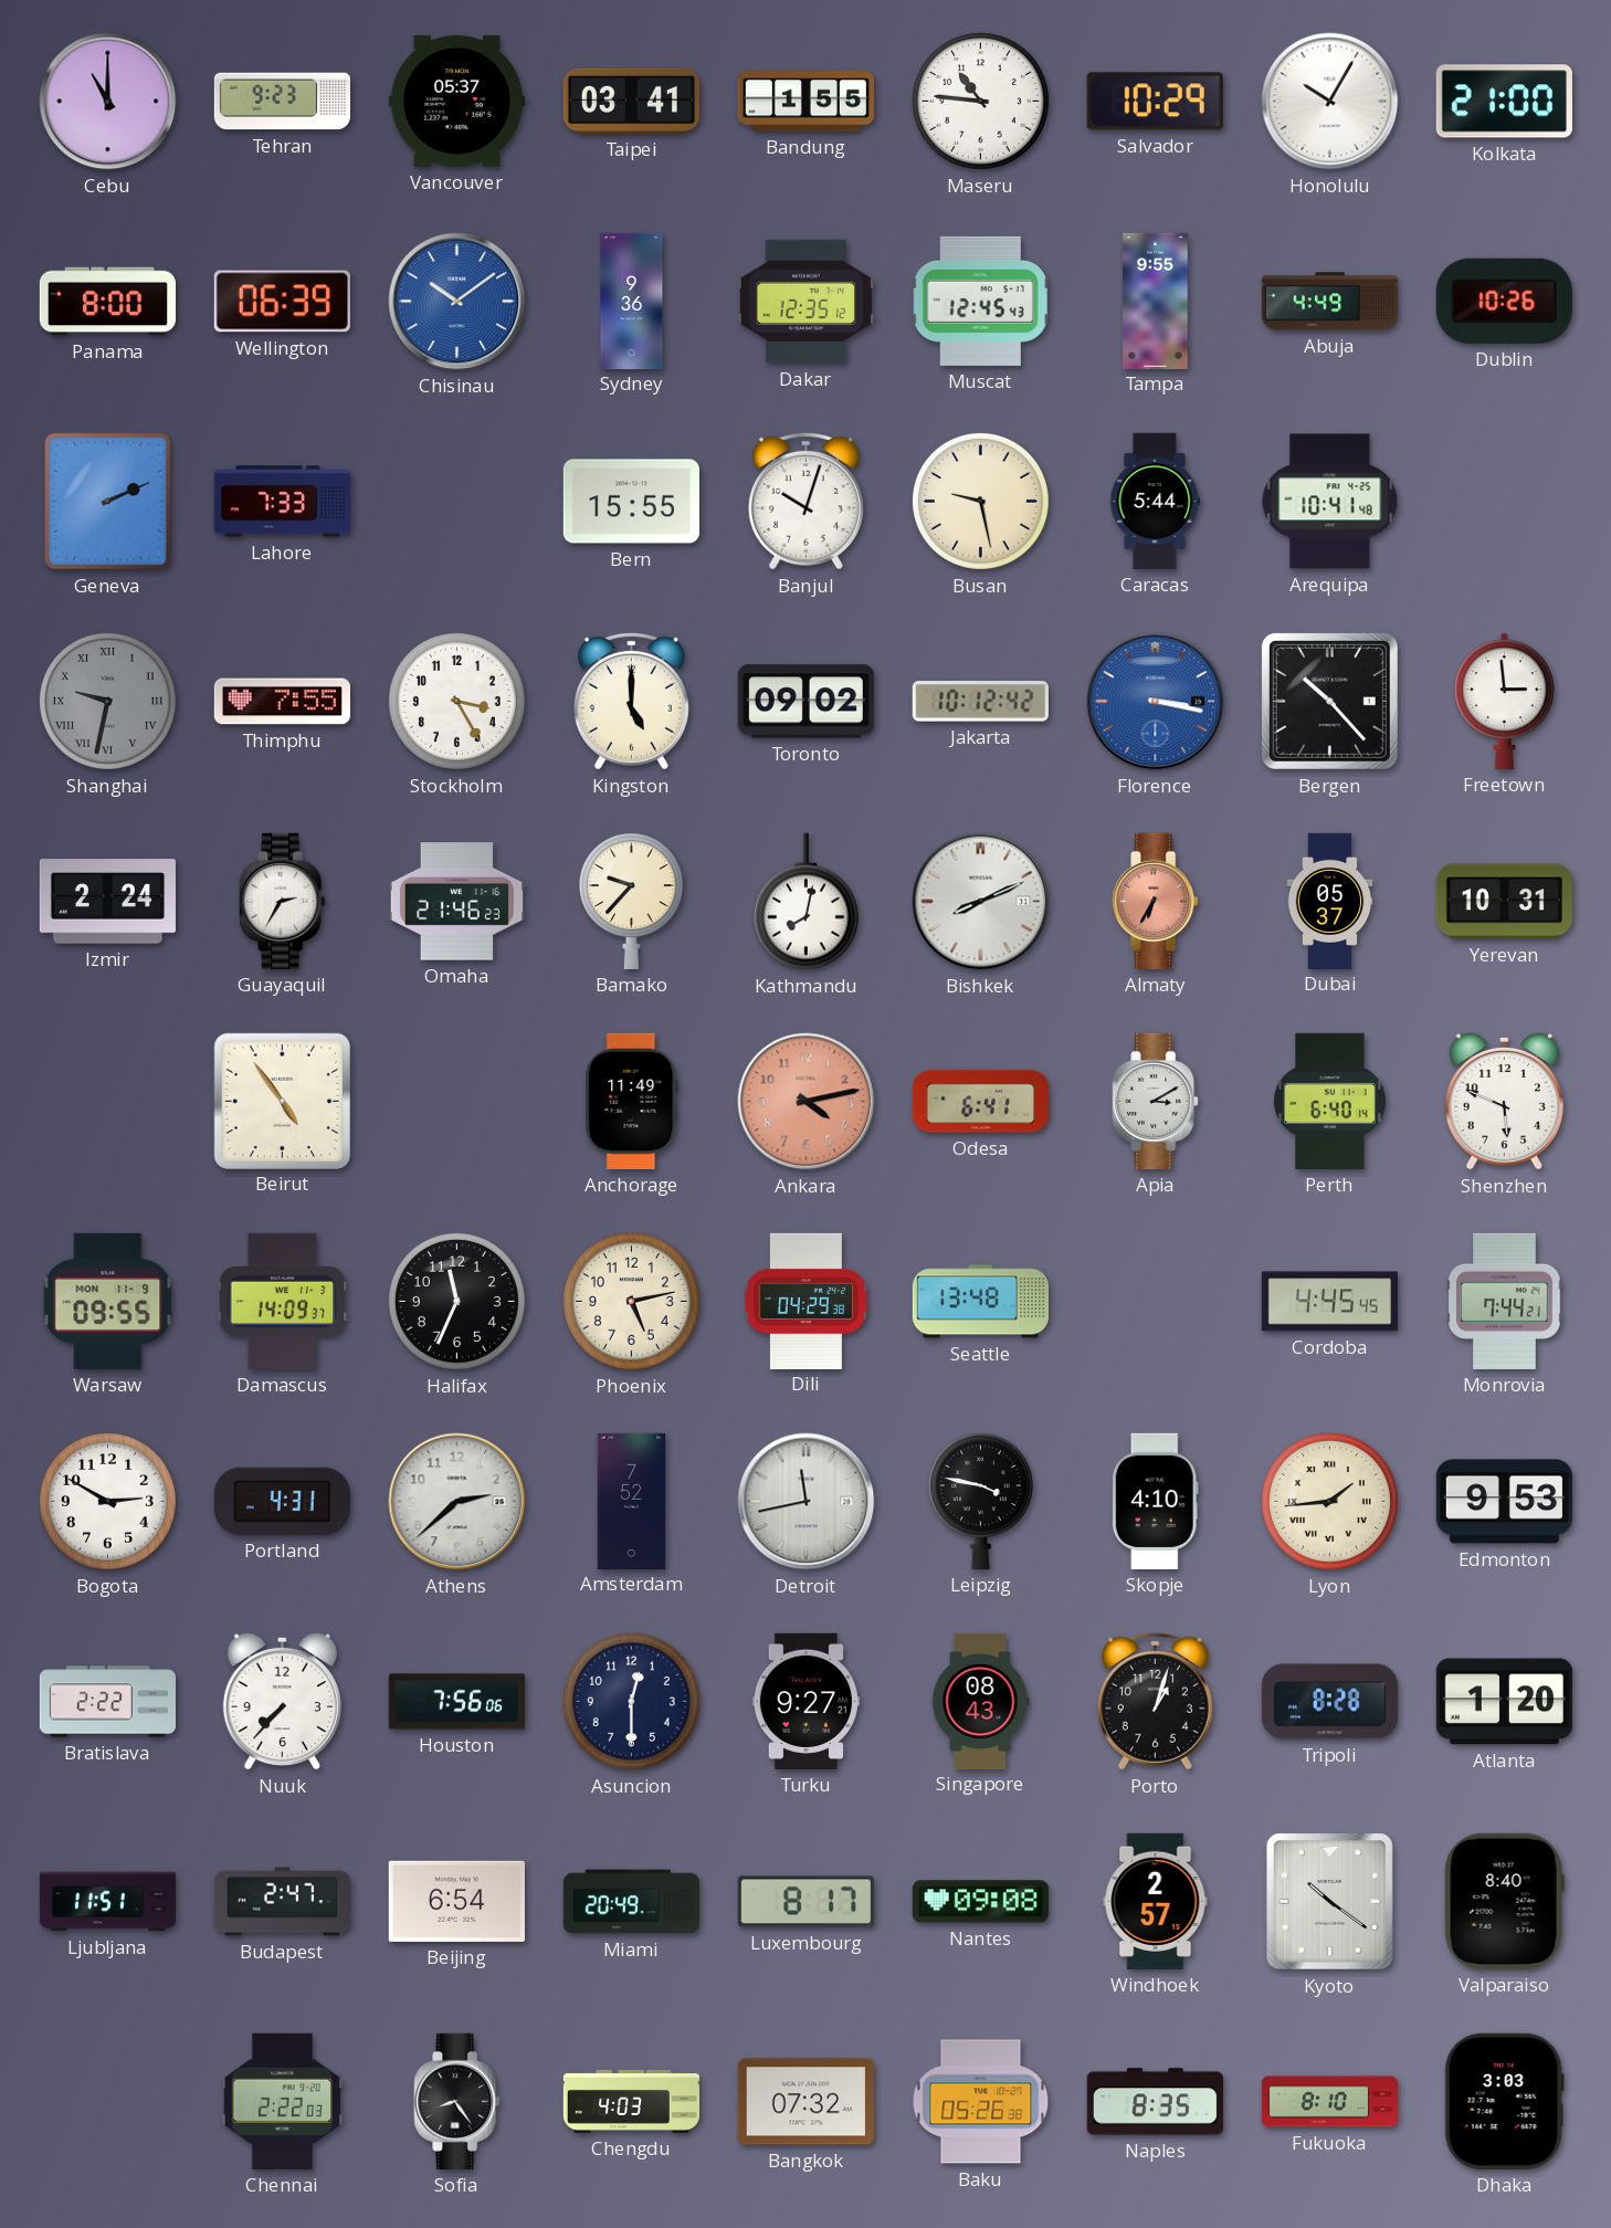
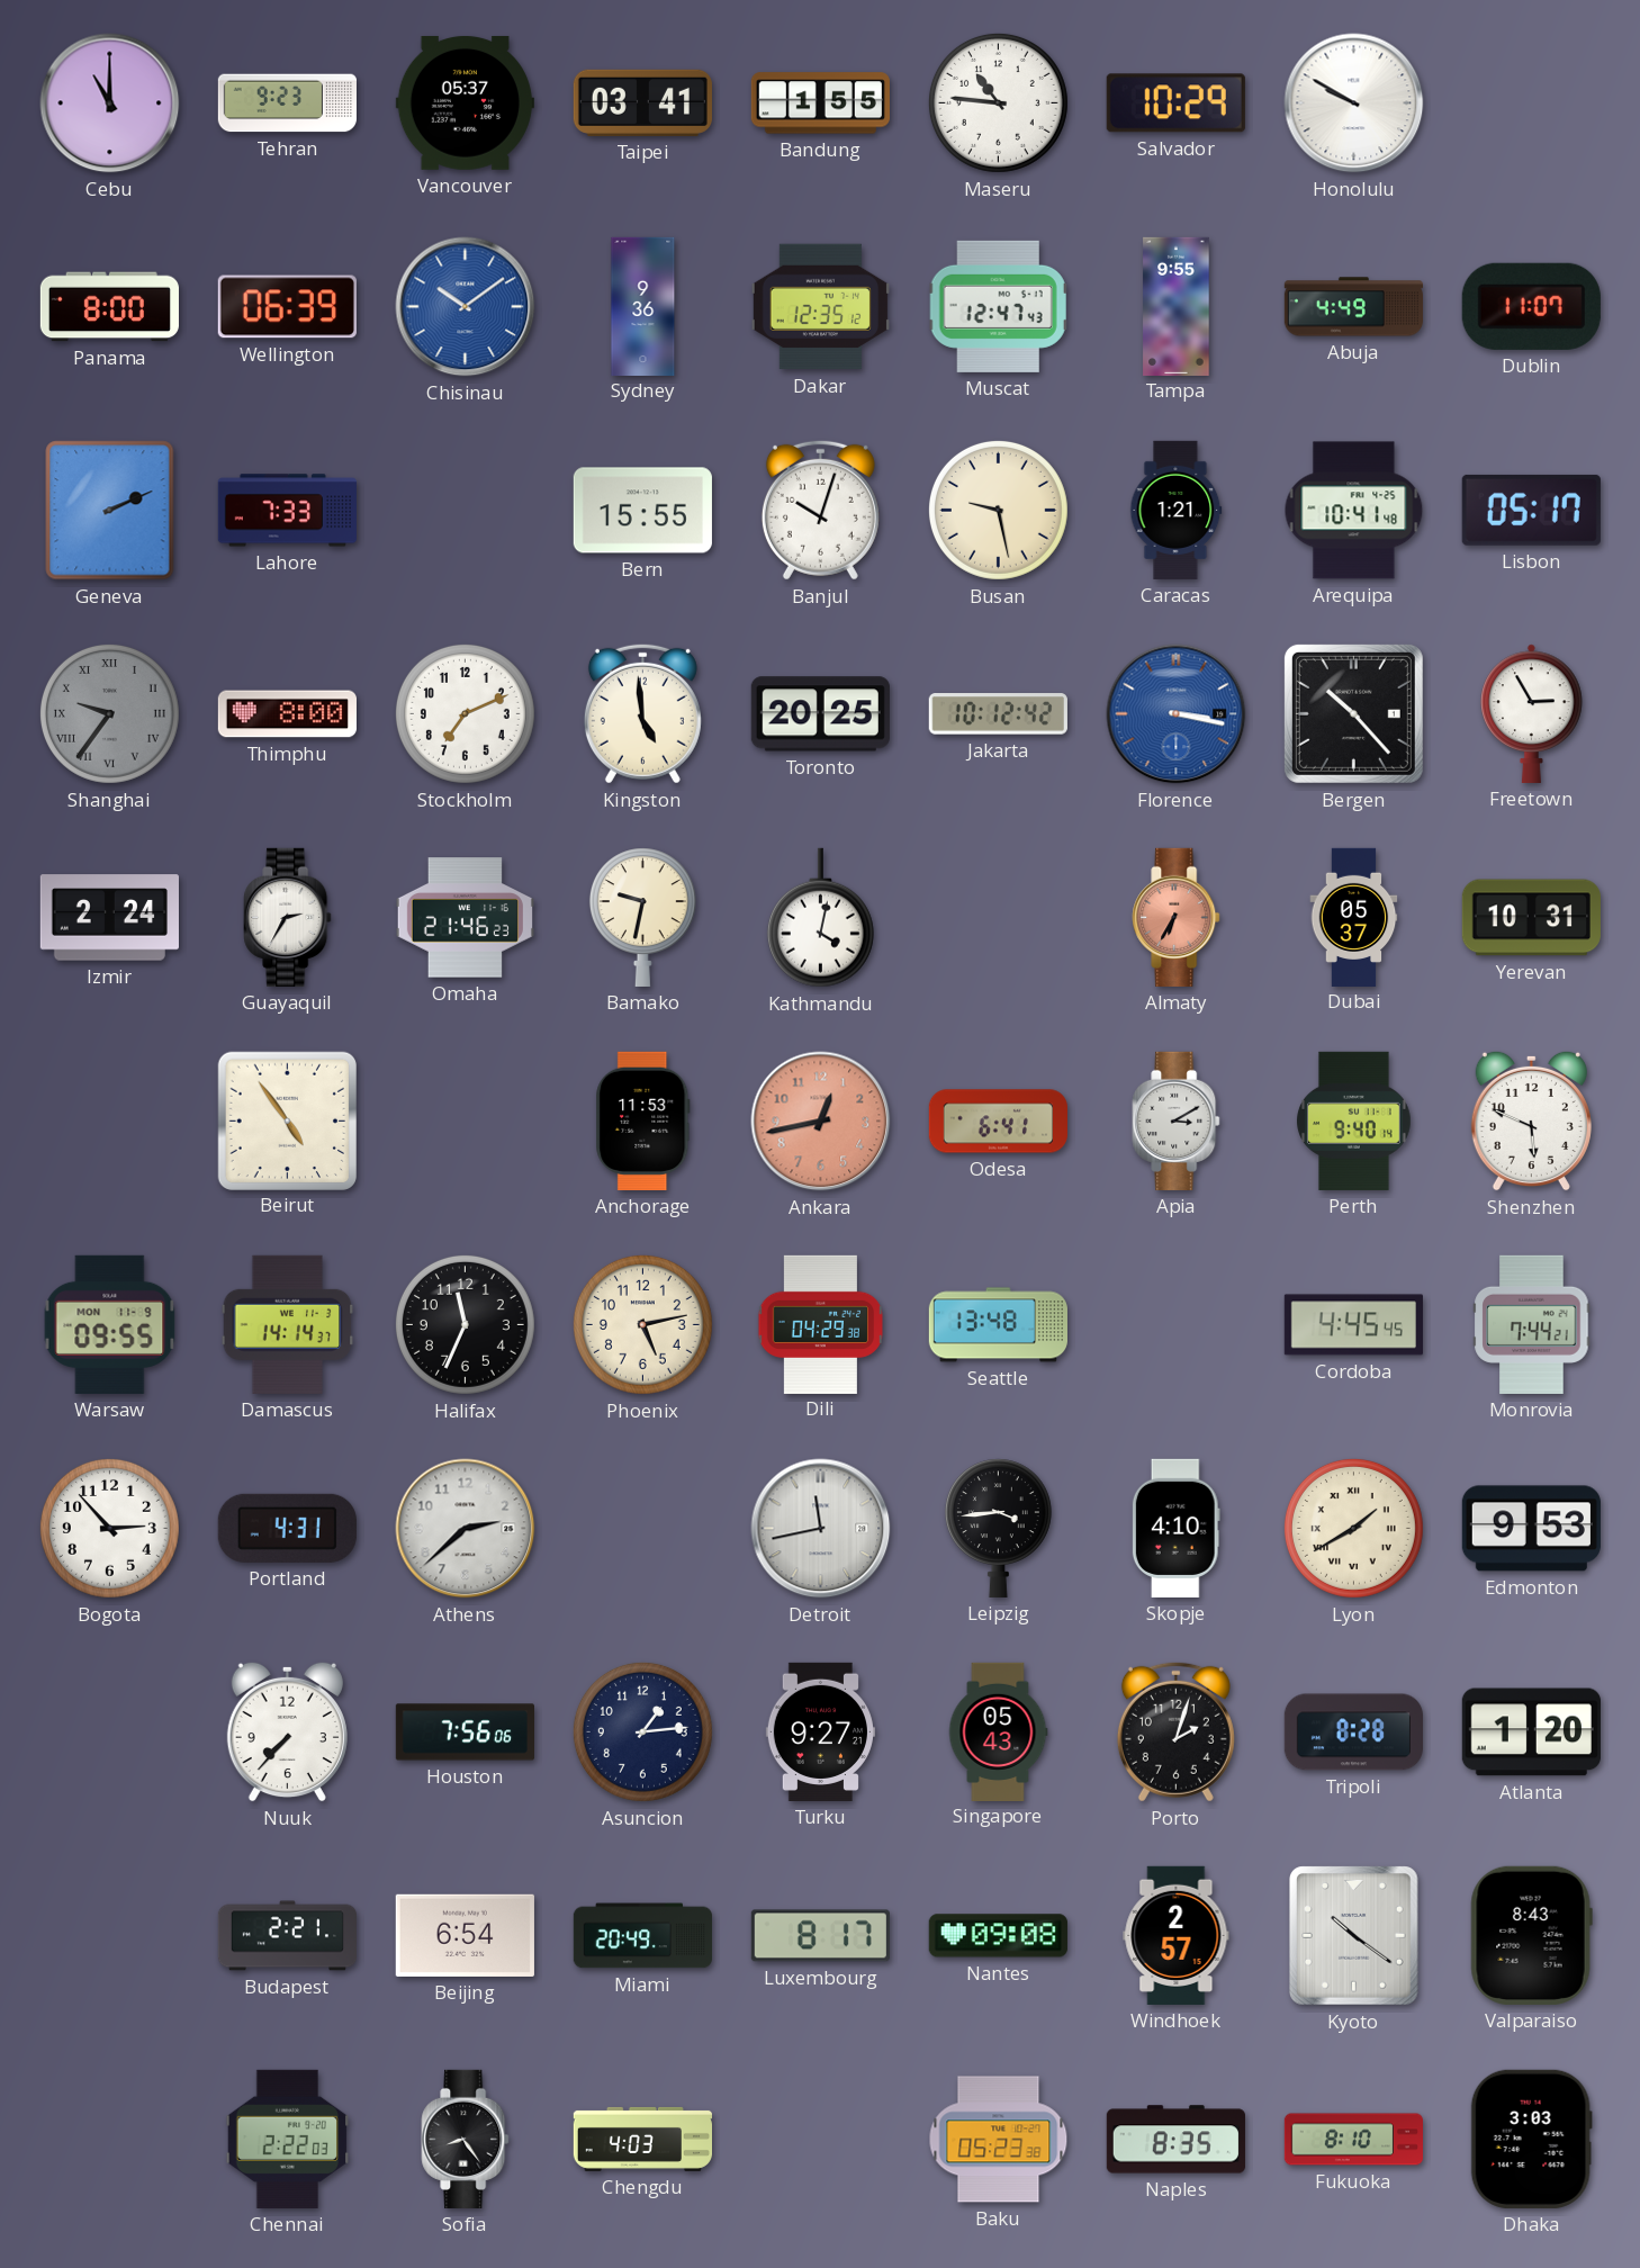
Honolulu: 10:05 -> 9:50 (1354, 103)
Kolkata: 21:00 -> none (1504, 102)
Muscat: 12:45 -> 12:47 (999, 306)
Dublin: 10:26 -> 11:07 (1531, 306)
Caracas: 5:44 -> 1:21 (1177, 510)
Lisbon: none -> 05:17 (1531, 510)
Shanghai: 9:32 -> 9:36 (109, 713)
Thimphu: 7:55 -> 8:00 (287, 714)
Stockholm: 3:25 -> 7:11 (465, 713)
Kingston: 5:00 -> 4:59 (642, 713)
Toronto: 09:02 -> 20:25 (820, 714)
Freetown: 2:59 -> 2:55 (1532, 713)
Bamako: 9:37 -> 9:32 (642, 917)
Kathmandu: 8:02 -> 4:02 (820, 918)
Bishkek: 8:11 -> none (981, 902)
Anchorage: 11:49 -> 11:53 (643, 1120)
Ankara: 4:13 -> 12:43 (821, 1122)
Perth: 6:40 -> 9:40 (1354, 1120)
Damascus: 14:09 -> 14:14 (288, 1324)
Bogota: 2:50 -> 2:53 (109, 1528)
Amsterdam: 7:52 -> none (632, 1501)
Leipzig: 3:47 -> 3:44 (998, 1528)
Lyon: 1:44 -> 1:40 (1353, 1528)
Bratislava: 2:22 -> none (107, 1702)
Asuncion: 12:30 -> 1:14 (642, 1731)
Singapore: 08:43 -> 05:43 (998, 1731)
Porto: 1:03 -> 2:03 (1175, 1731)
Ljubljana: 11:51 -> none (107, 1902)
Budapest: 2:47 -> 2:21 (287, 1936)
Valparaiso: 8:40 -> 8:43 (1531, 1935)
Bangkok: 07:32 -> none (805, 2102)
Baku: 05:26 -> 05:23 (999, 2140)
